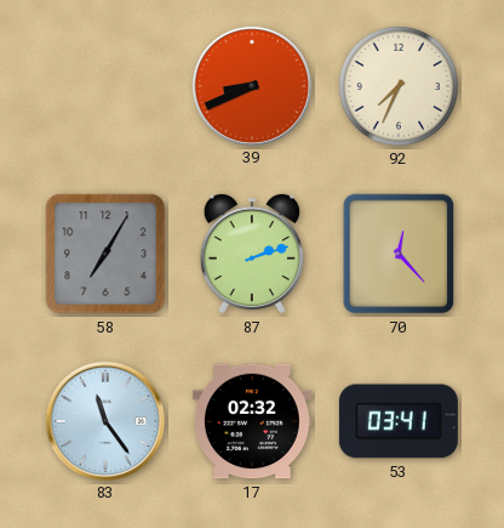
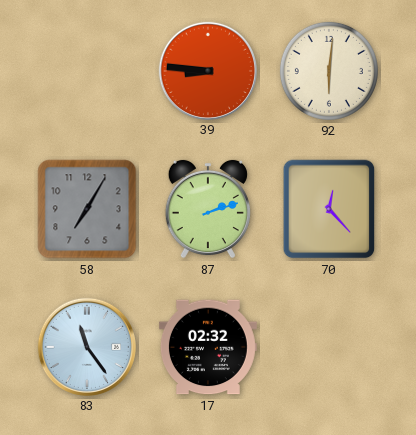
39: 8:41 -> 8:46 (207, 70)
92: 7:34 -> 6:01 (329, 71)
53: 03:41 -> none (399, 421)
